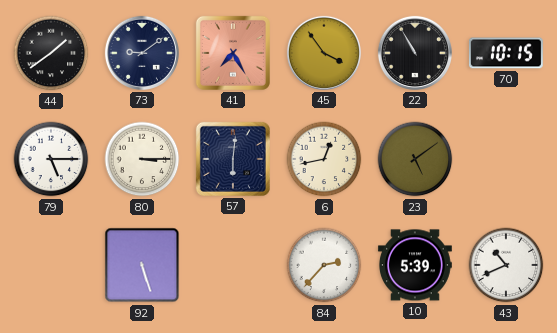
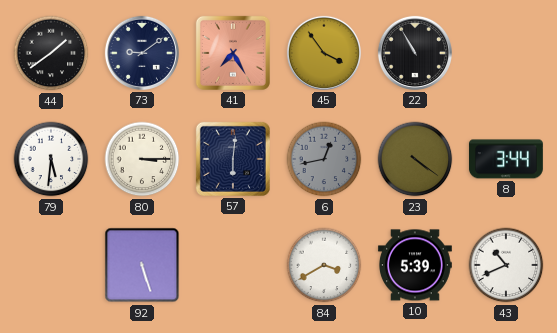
70: 10:15 -> none (506, 53)
79: 5:15 -> 5:31 (51, 159)
6 dial: cream -> grey (324, 159)
23: 5:09 -> 4:21 (415, 159)
8: none -> 3:44 (506, 159)
84: 2:37 -> 3:40 (324, 265)
